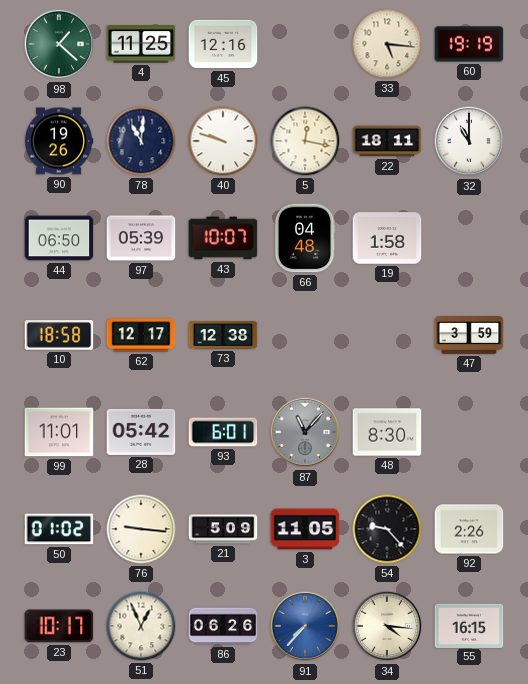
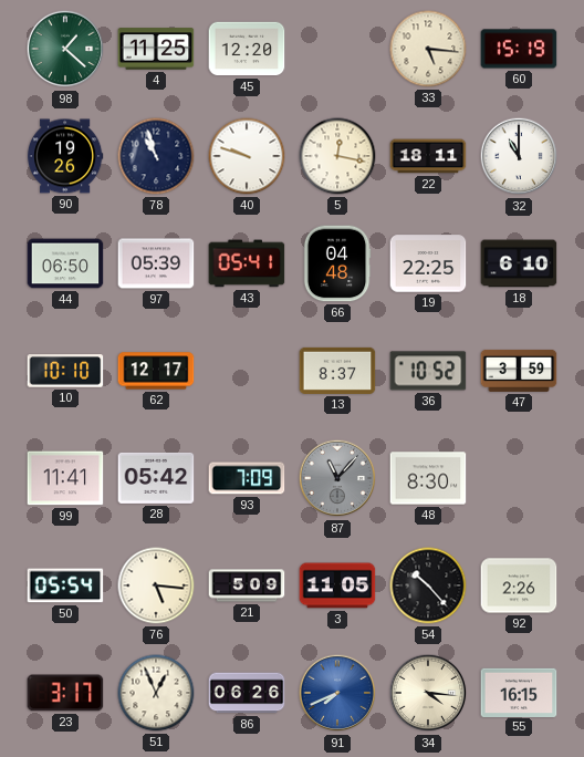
45: 12:16 -> 12:20 (247, 49)
60: 19:19 -> 15:19 (519, 49)
78: 11:01 -> 10:57 (156, 156)
43: 10:07 -> 05:41 (247, 263)
19: 1:58 -> 22:25 (428, 263)
18: none -> 6:10 (519, 263)
10: 18:58 -> 10:10 (65, 371)
73: 12:38 -> none (223, 335)
13: none -> 8:37 (337, 371)
36: none -> 10:52 (428, 371)
99: 11:01 -> 11:41 (65, 478)
93: 6:01 -> 7:09 (247, 478)
50: 01:02 -> 05:54 (65, 585)
76: 9:16 -> 5:16 (156, 585)
54: 9:23 -> 10:23 (428, 585)
23: 10:17 -> 3:17 (65, 693)
91: 7:37 -> 7:41 (337, 693)
